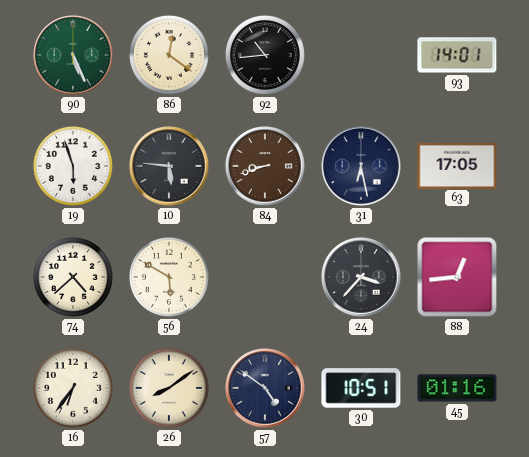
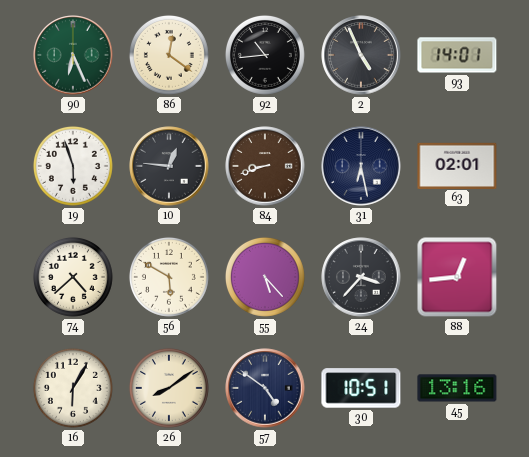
90: 5:26 -> 6:26 (73, 55)
2: none -> 4:56 (361, 55)
10: 5:46 -> 12:46 (169, 166)
63: 17:05 -> 02:01 (457, 165)
55: none -> 5:23 (265, 277)
16: 6:36 -> 6:05 (73, 388)
45: 01:16 -> 13:16 (457, 388)
